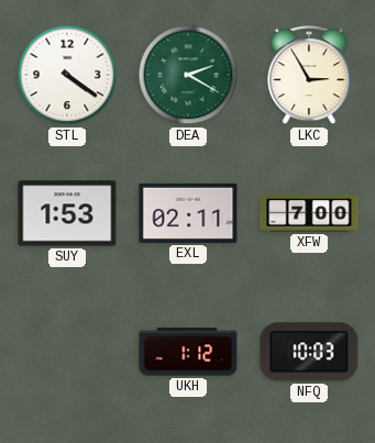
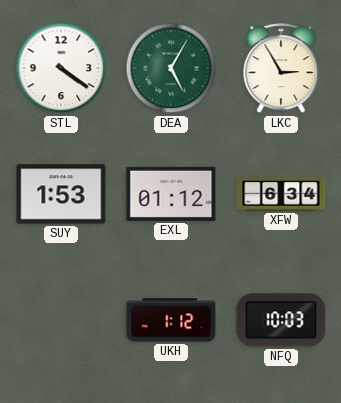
DEA: 2:20 -> 5:05 (171, 68)
EXL: 02:11 -> 01:12 (171, 194)
XFW: 7:00 -> 6:34 (281, 194)
